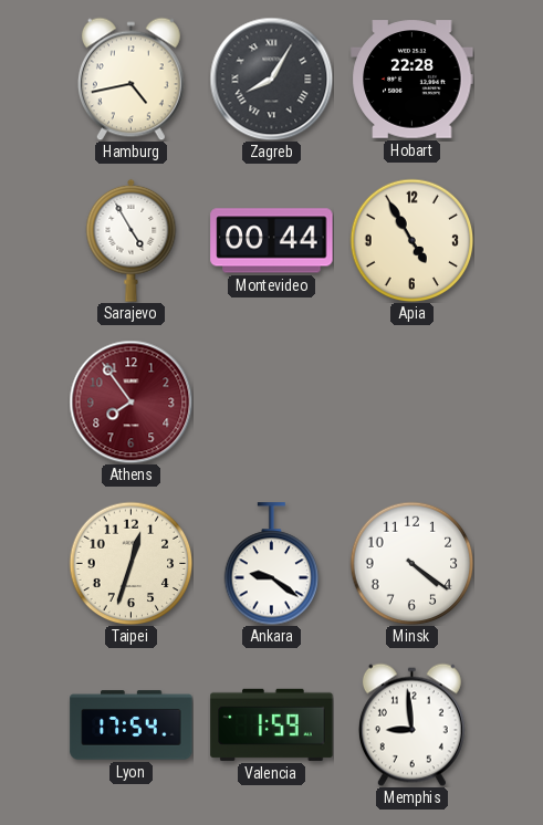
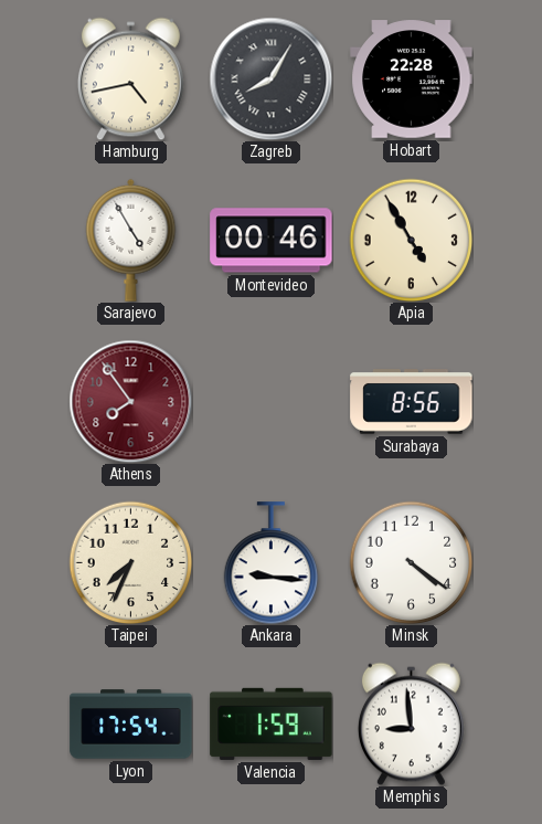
Montevideo: 00:44 -> 00:46 (272, 241)
Surabaya: none -> 8:56 (412, 402)
Taipei: 12:33 -> 7:34 (130, 562)
Ankara: 9:21 -> 9:16 (272, 563)
